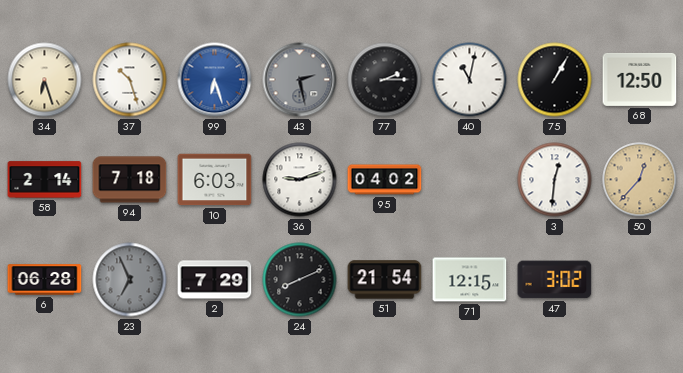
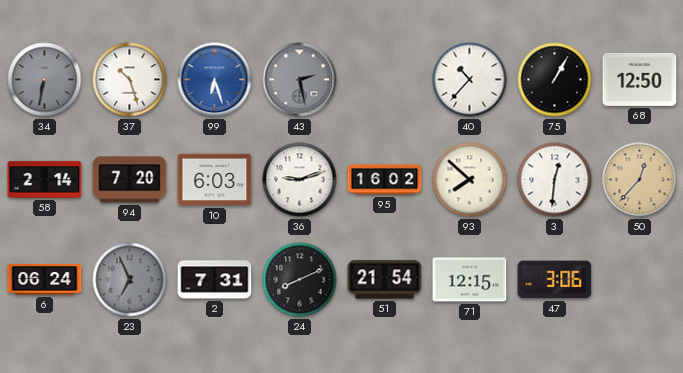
34: 6:27 -> 6:32 (45, 80)
34 dial: cream -> grey (45, 80)
77: 2:15 -> none (385, 80)
40: 11:02 -> 10:37 (470, 80)
94: 7:18 -> 7:20 (130, 180)
95: 04:02 -> 16:02 (385, 180)
93: none -> 7:52 (470, 180)
6: 06:28 -> 06:24 (45, 280)
2: 7:29 -> 7:31 (215, 280)
47: 3:02 -> 3:06 (555, 280)
